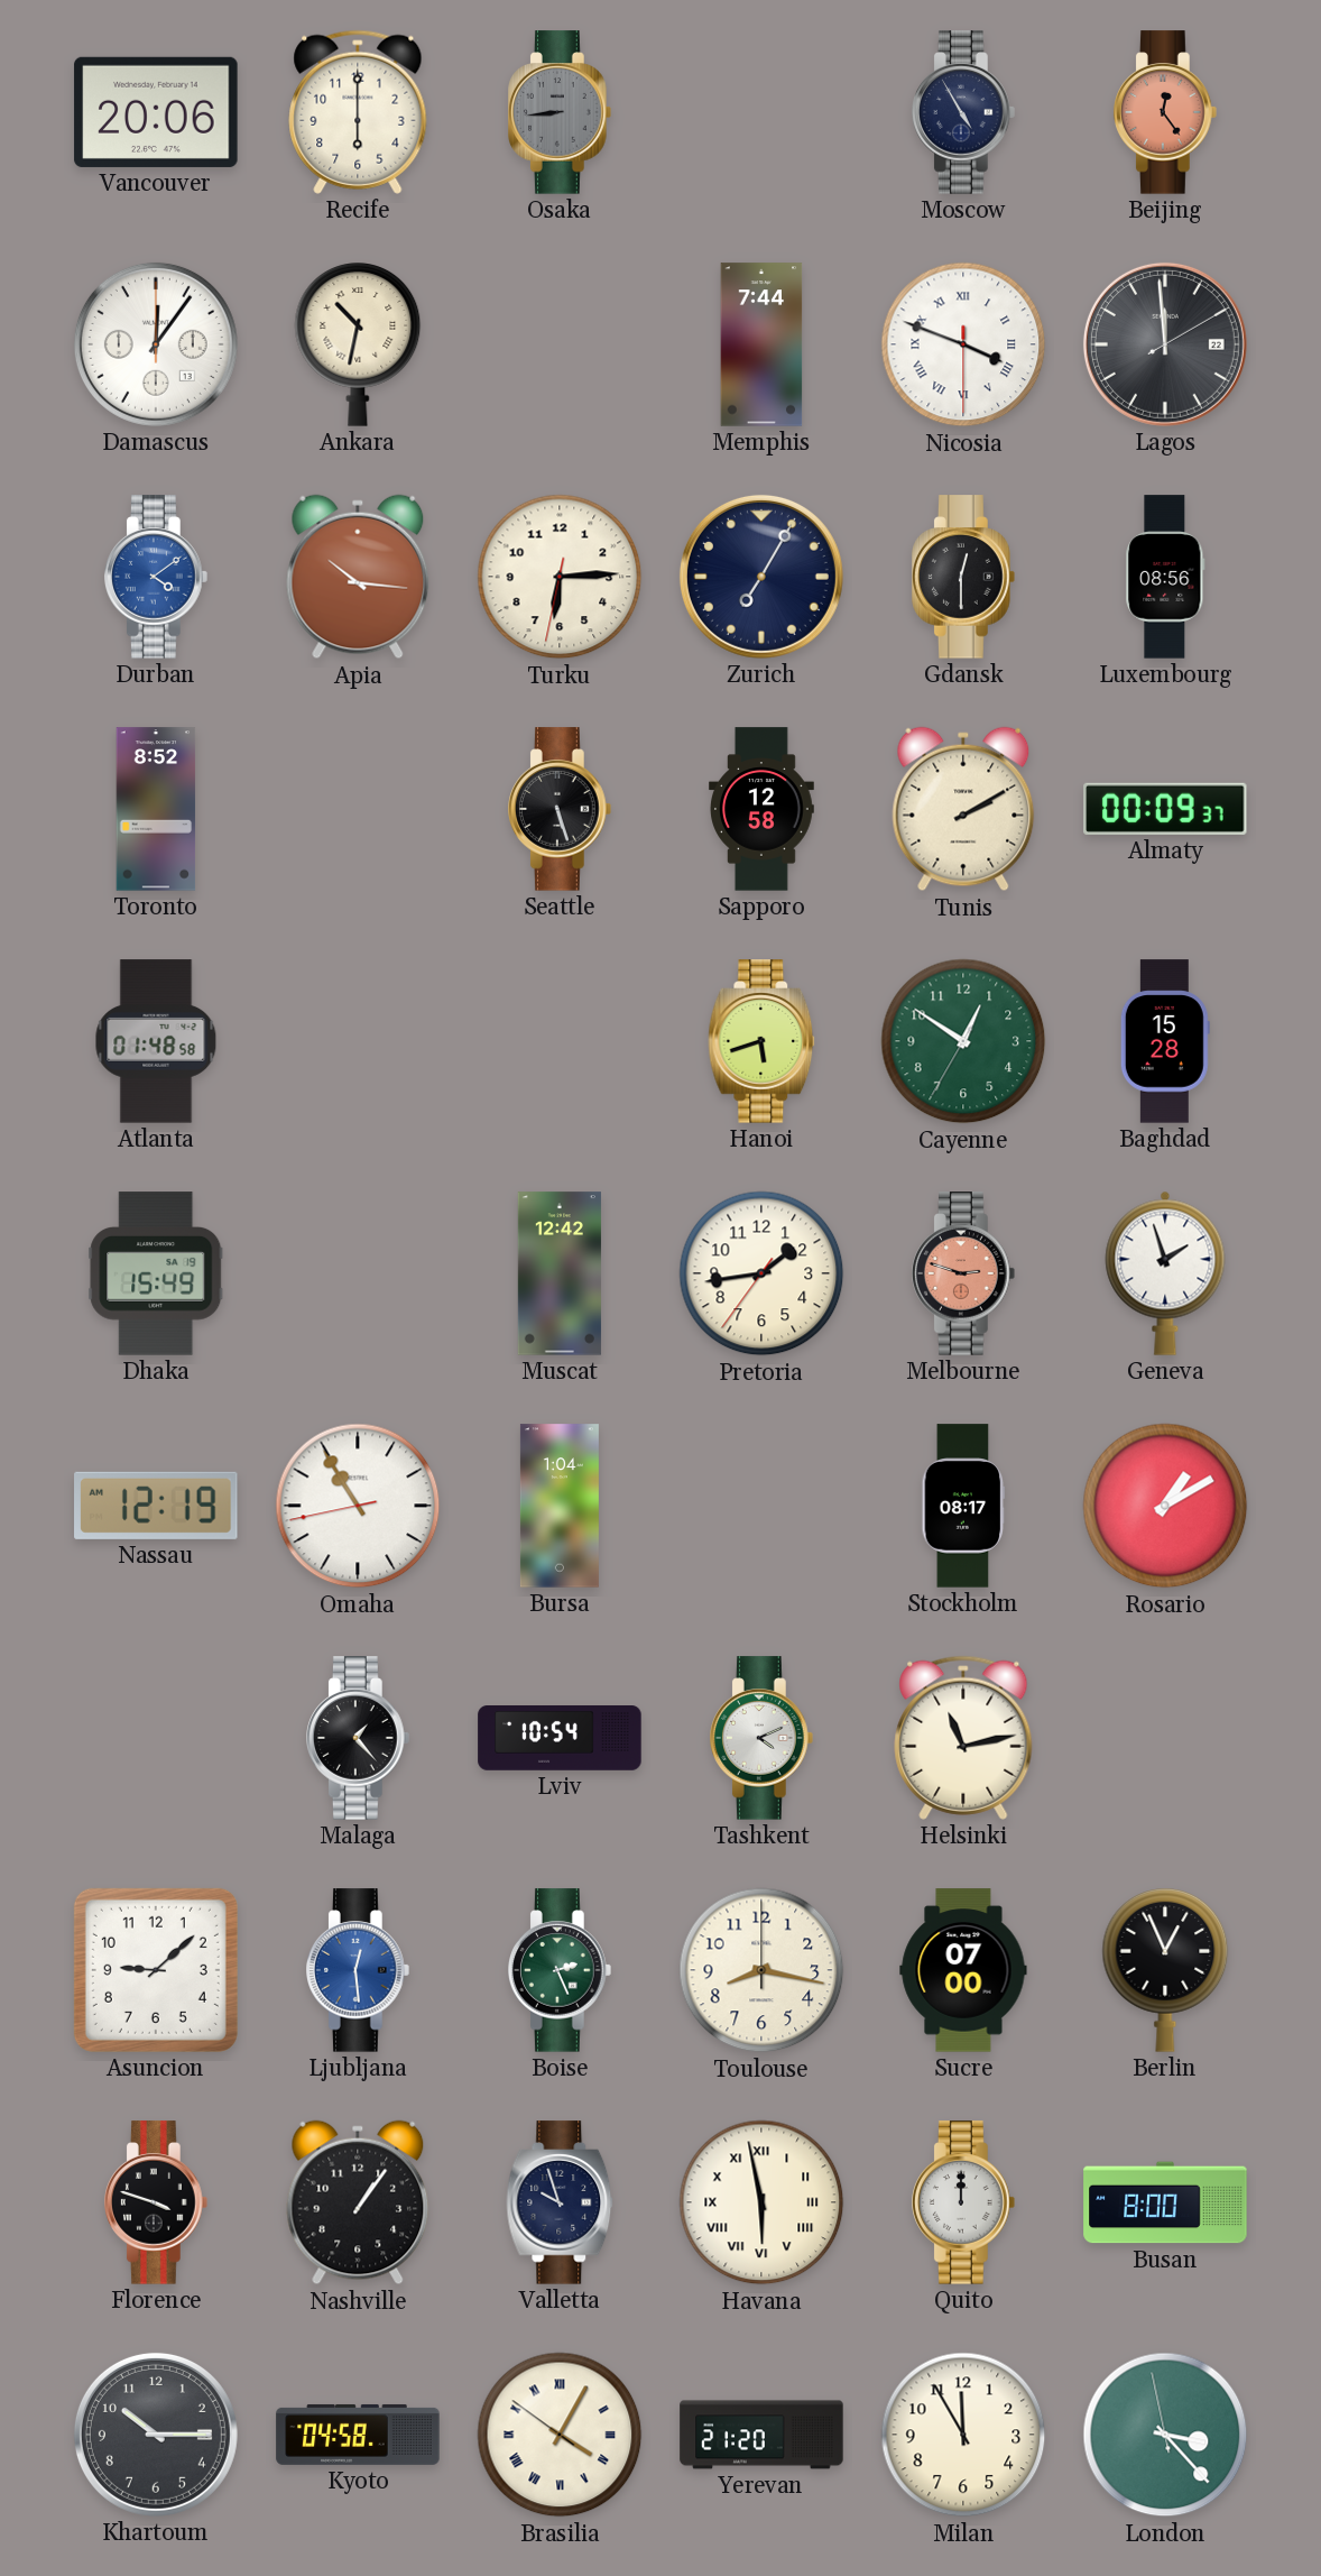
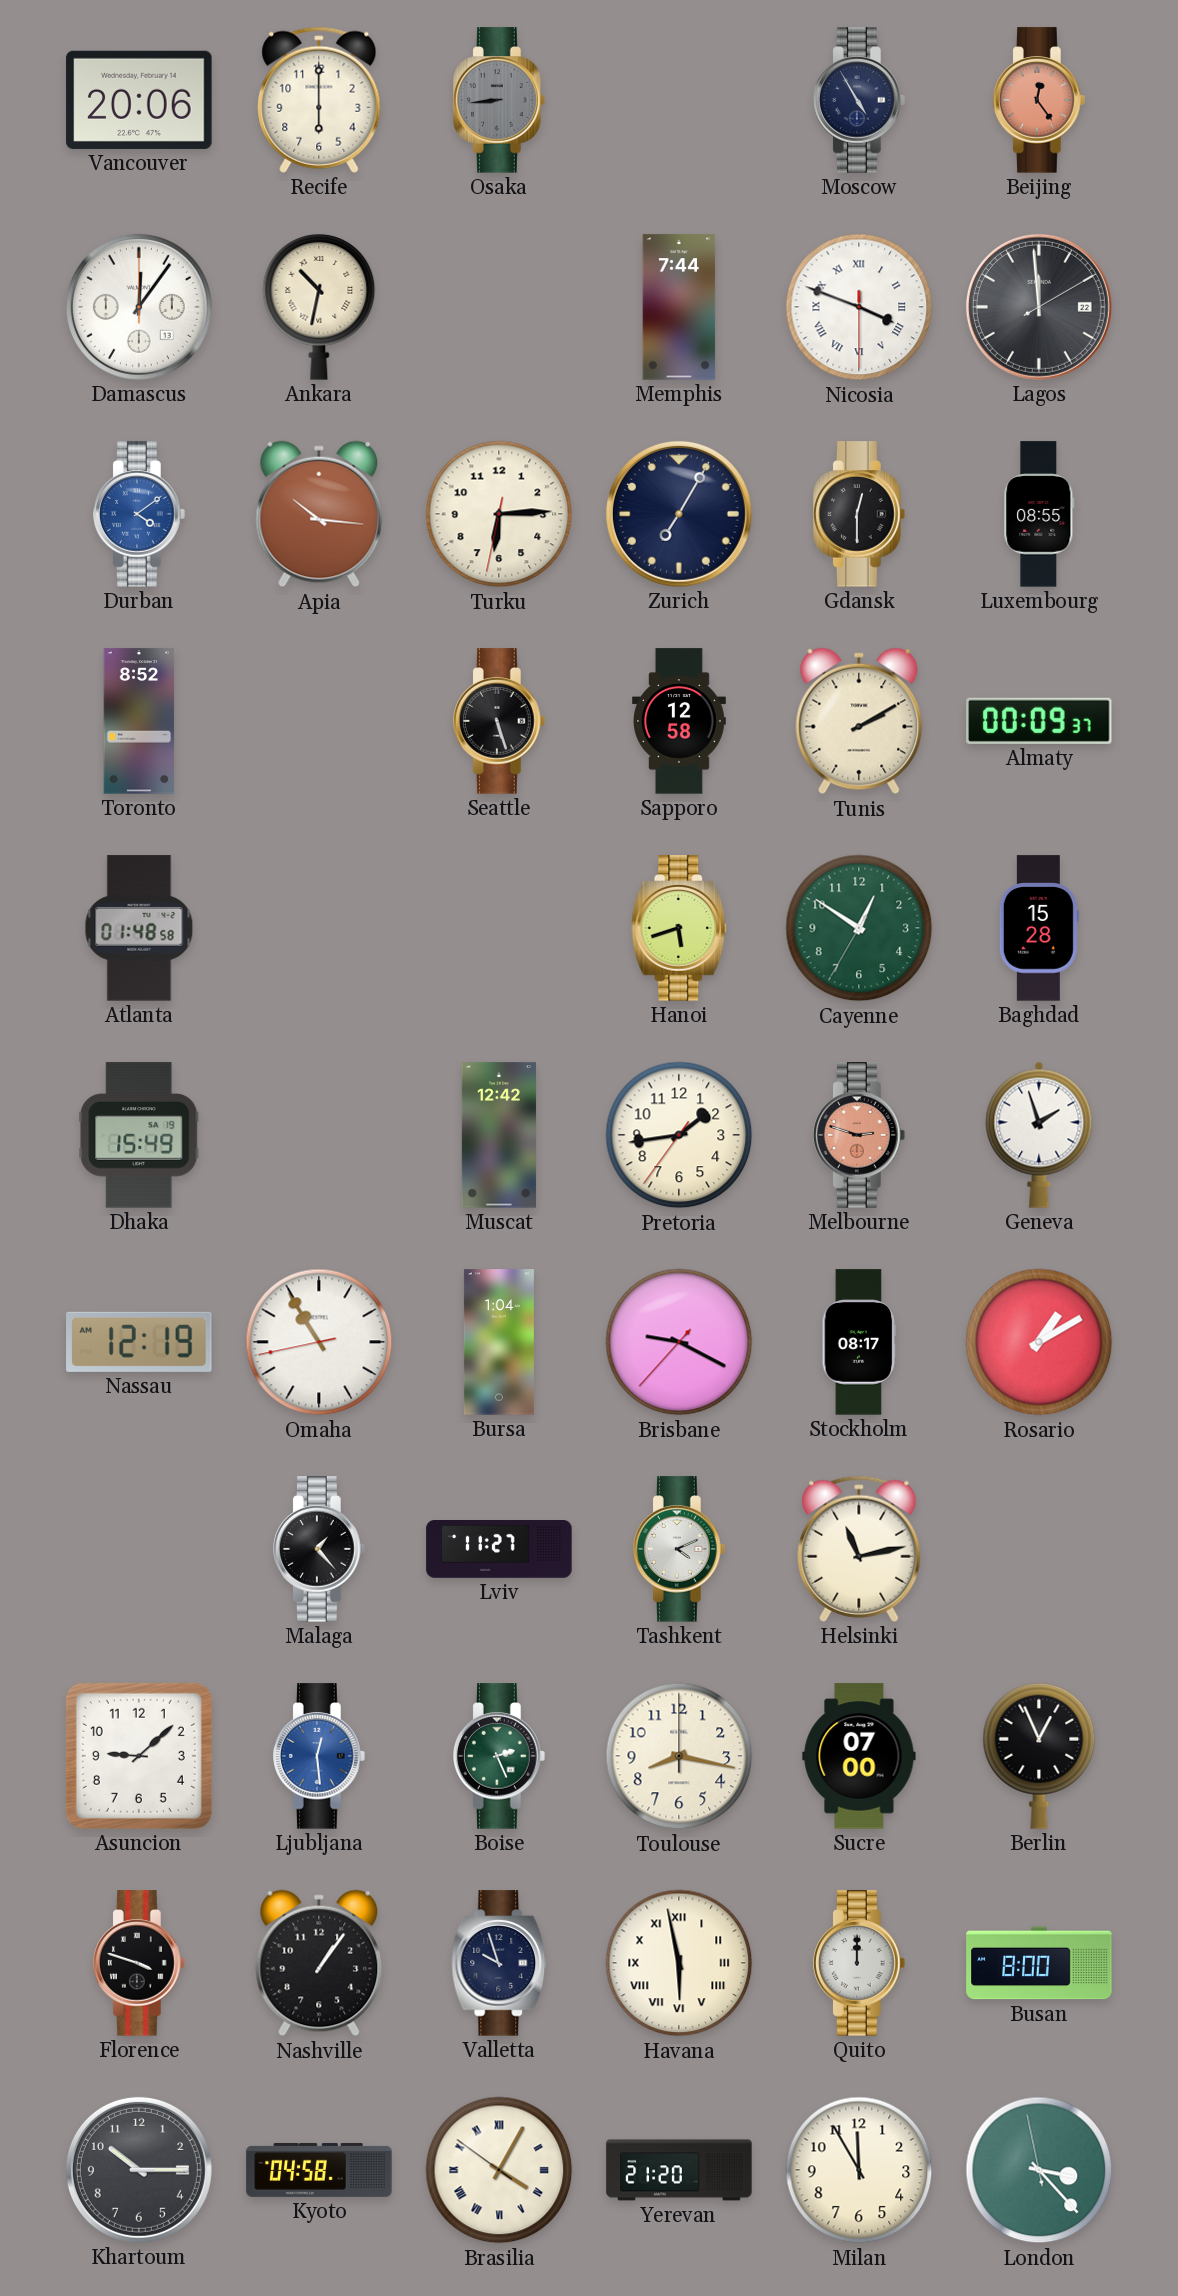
Luxembourg: 08:56 -> 08:55 (1039, 514)
Brisbane: none -> 9:19 (679, 1342)
Lviv: 10:54 -> 11:27 (499, 1549)
